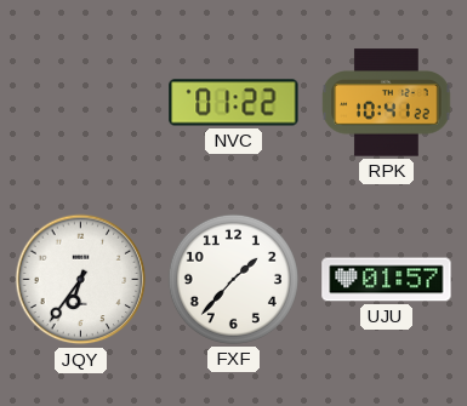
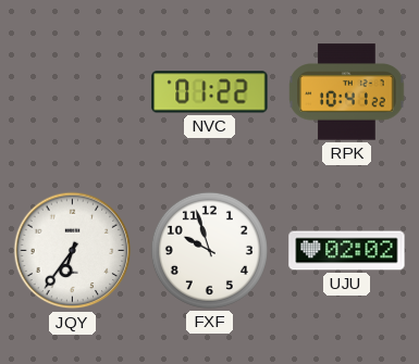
FXF: 1:37 -> 9:57 (209, 250)
UJU: 01:57 -> 02:02 (347, 251)
